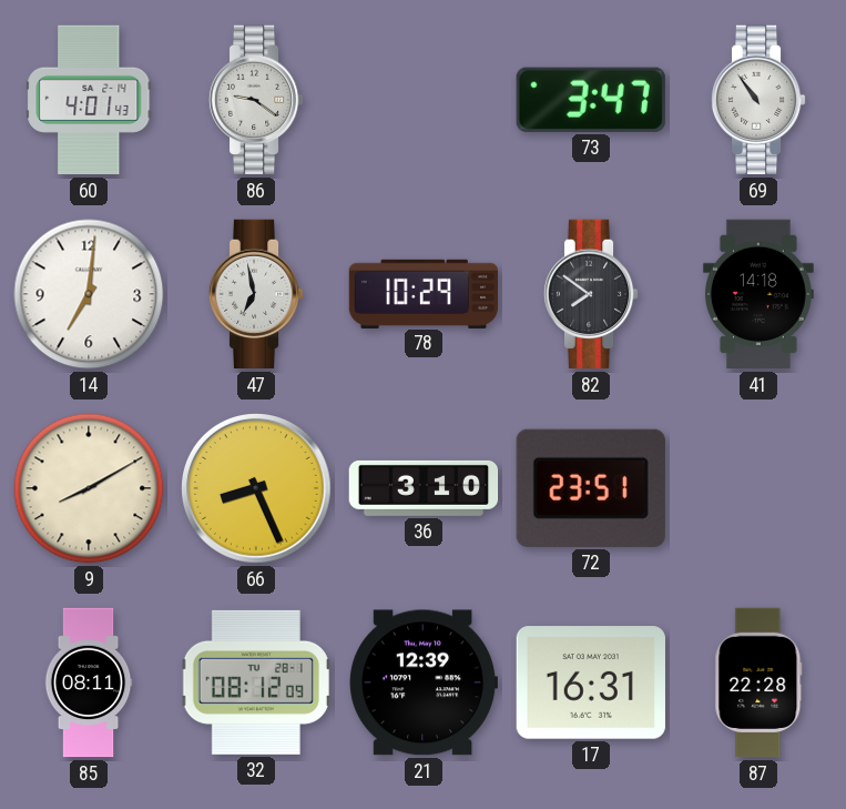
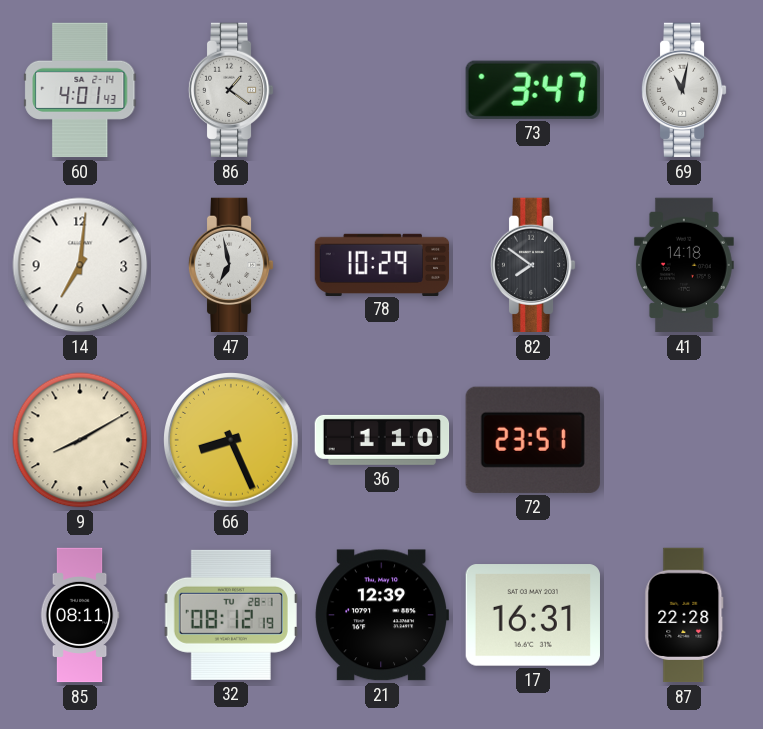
86: 9:21 -> 1:21 (231, 90)
69: 10:54 -> 11:02 (684, 90)
36: 3:10 -> 1:10 (382, 440)
32: 08:12:09 -> 08:12:19 (231, 615)
